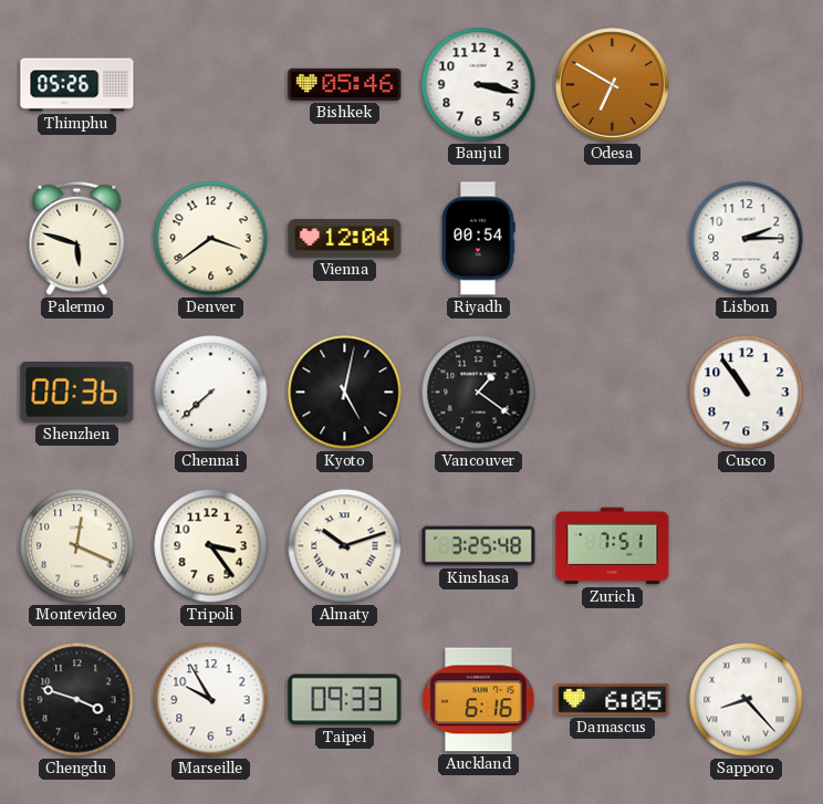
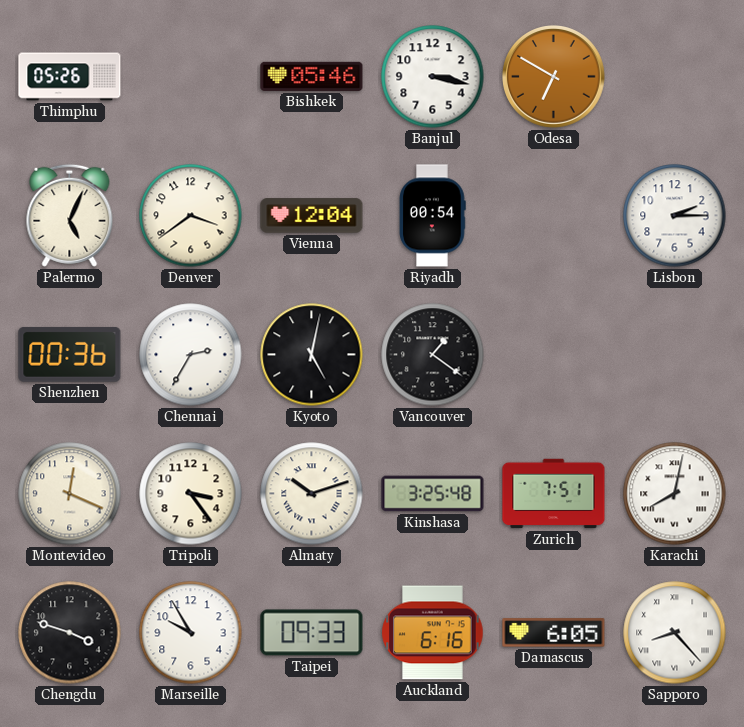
Palermo: 5:48 -> 5:04 (70, 215)
Chennai: 7:38 -> 2:35 (191, 355)
Cusco: 10:54 -> none (747, 393)
Karachi: none -> 8:02 (675, 494)
